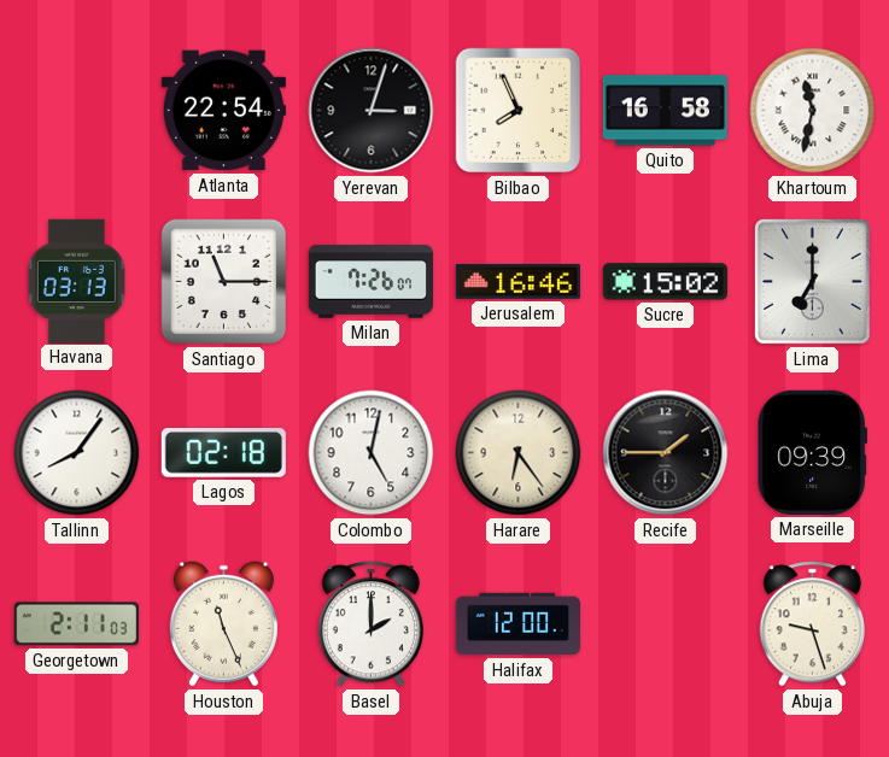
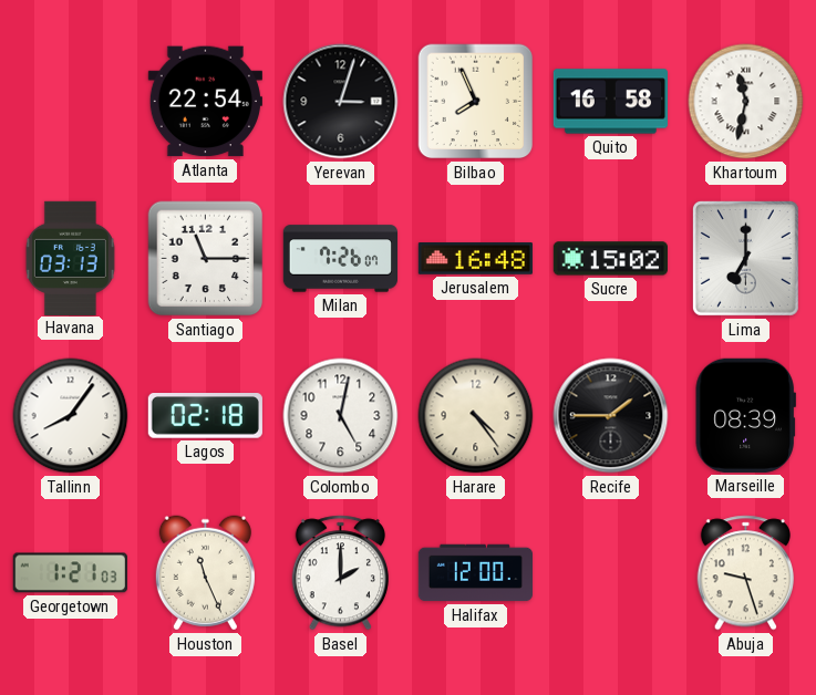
Jerusalem: 16:46 -> 16:48 (475, 259)
Harare: 6:24 -> 4:24 (476, 416)
Marseille: 09:39 -> 08:39 (745, 415)
Georgetown: 2:11 -> 1:21 (70, 573)
